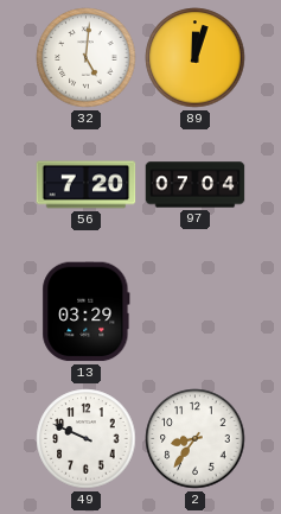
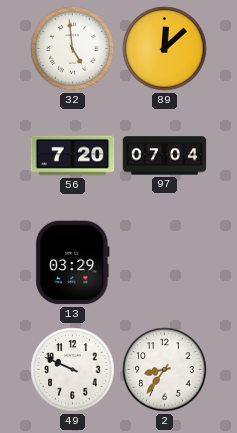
32: 5:01 -> 4:59 (73, 49)
89: 12:03 -> 12:08 (165, 49)
